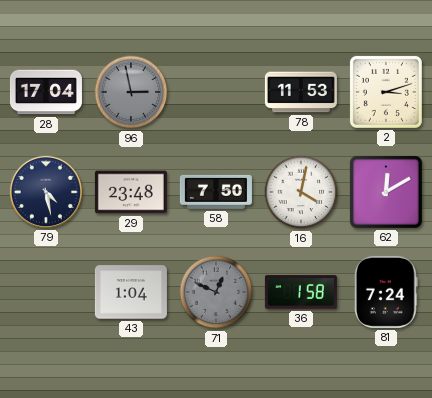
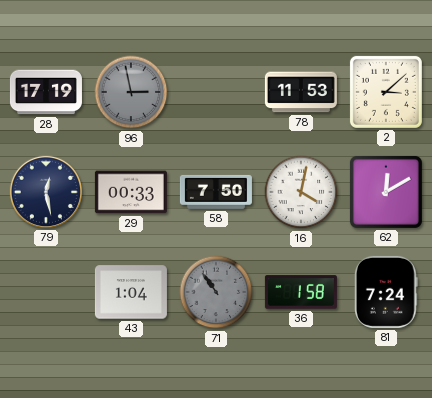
28: 17:04 -> 17:19 (46, 92)
2: 3:12 -> 3:08 (386, 92)
79: 4:28 -> 12:28 (46, 192)
29: 23:48 -> 00:33 (131, 192)
71: 12:49 -> 10:54 (216, 292)
